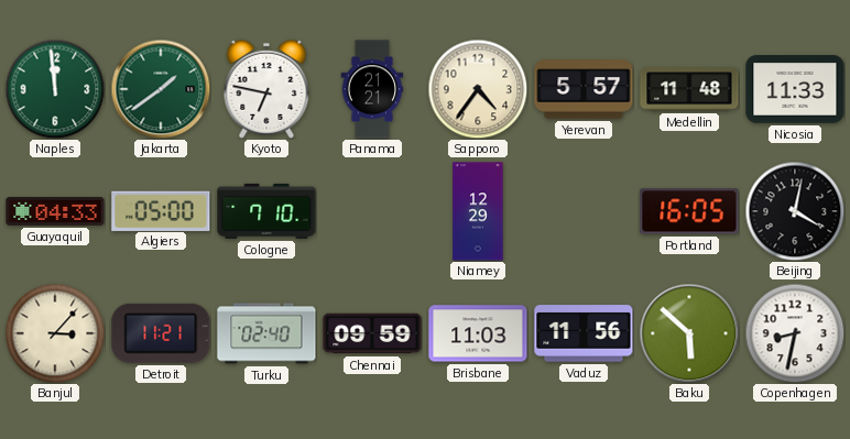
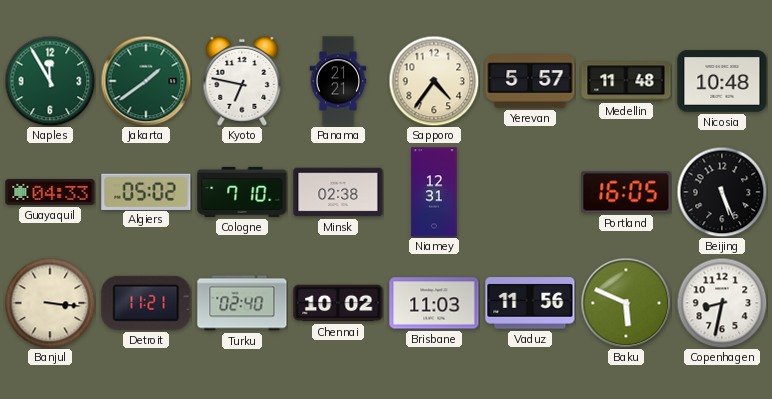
Naples: 11:59 -> 11:55 (50, 81)
Nicosia: 11:33 -> 10:48 (722, 81)
Algiers: 05:00 -> 05:02 (146, 191)
Minsk: none -> 02:38 (338, 192)
Niamey: 12:29 -> 12:31 (434, 192)
Beijing: 4:02 -> 5:26 (722, 192)
Banjul: 3:07 -> 3:16 (50, 303)
Chennai: 09:59 -> 10:02 (338, 303)
Baku: 5:52 -> 5:49 (626, 303)
